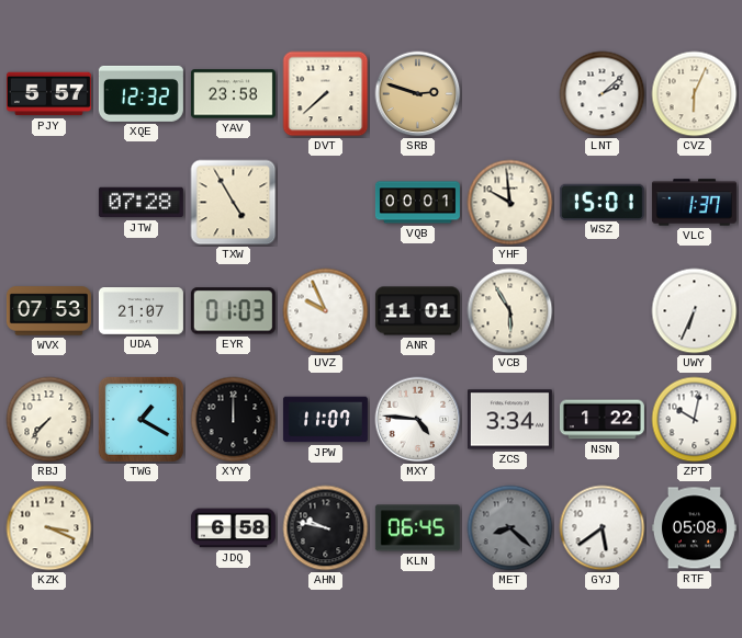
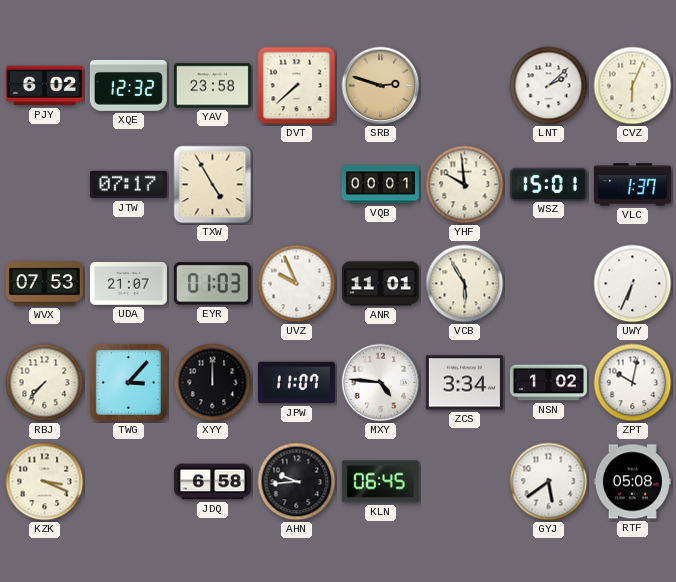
PJY: 5:57 -> 6:02 (44, 86)
JTW: 07:28 -> 07:17 (128, 185)
TWG: 1:20 -> 3:07 (128, 382)
NSN: 1:22 -> 1:02 (548, 383)
AHN: 9:47 -> 9:44 (297, 482)
MET: 8:22 -> none (510, 528)
